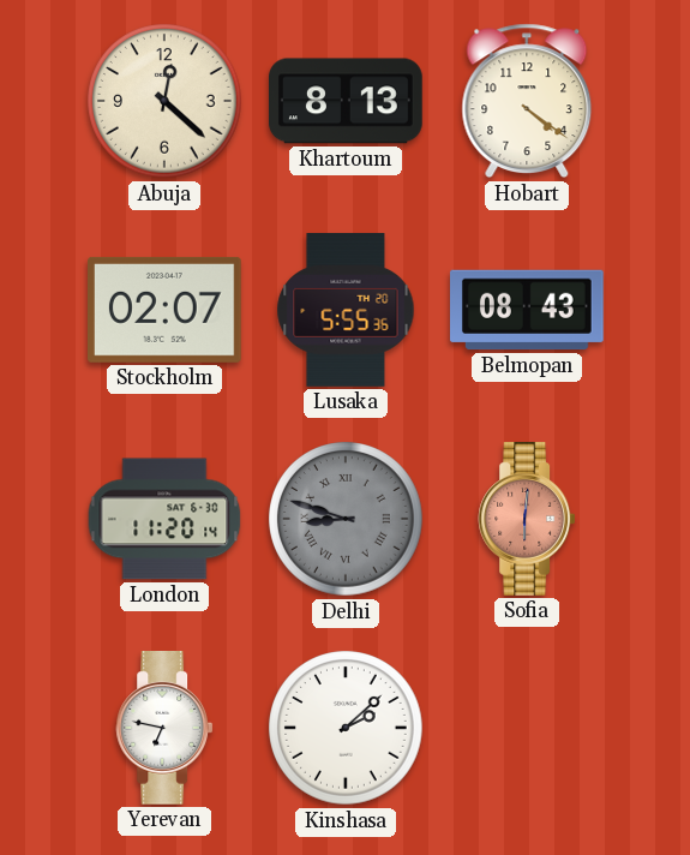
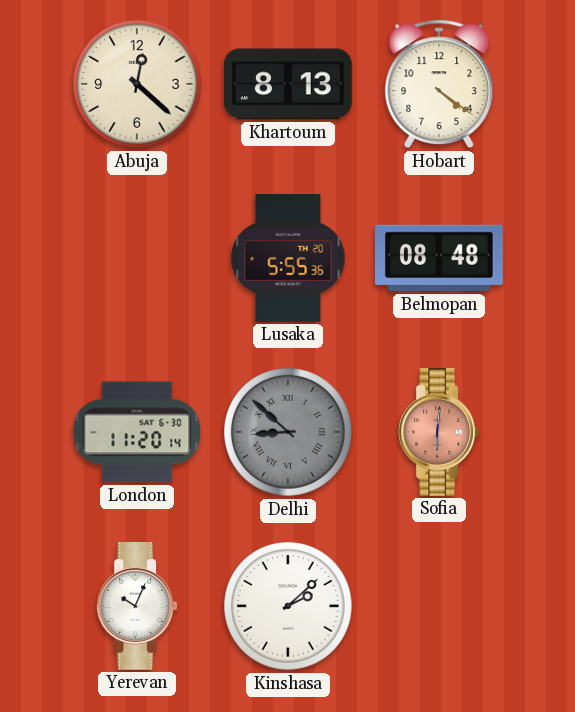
Stockholm: 02:07 -> none (166, 310)
Belmopan: 08:43 -> 08:48 (440, 258)
Delhi: 8:48 -> 8:52 (288, 432)
Yerevan: 6:47 -> 10:04 (137, 606)
